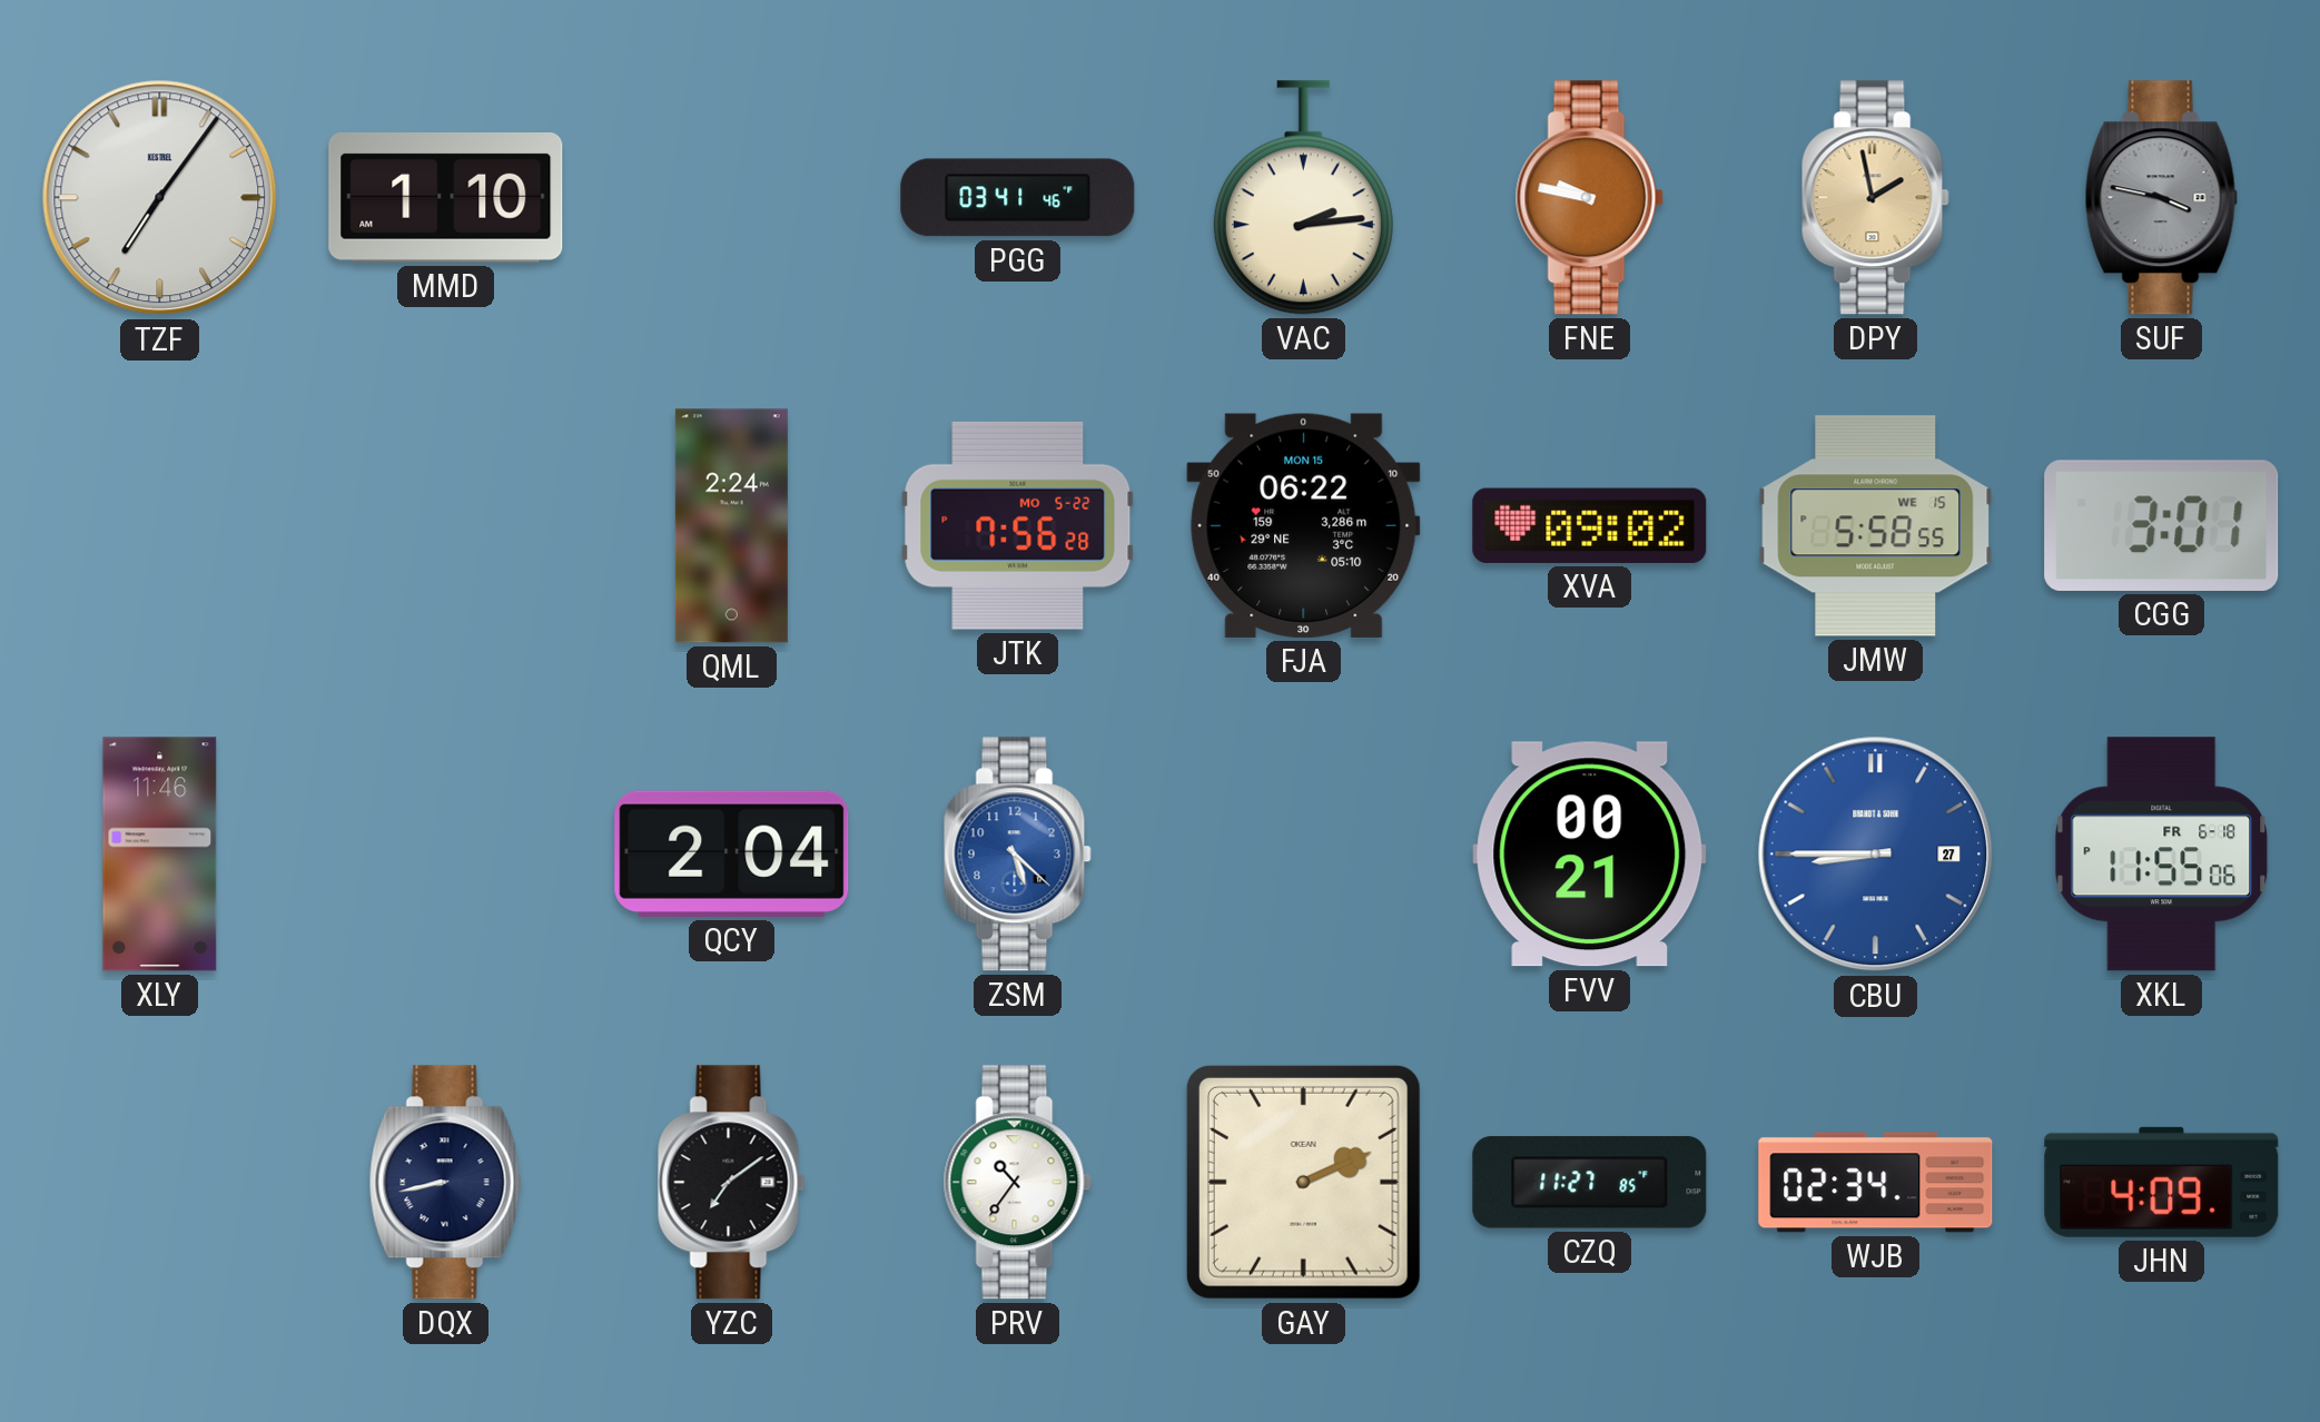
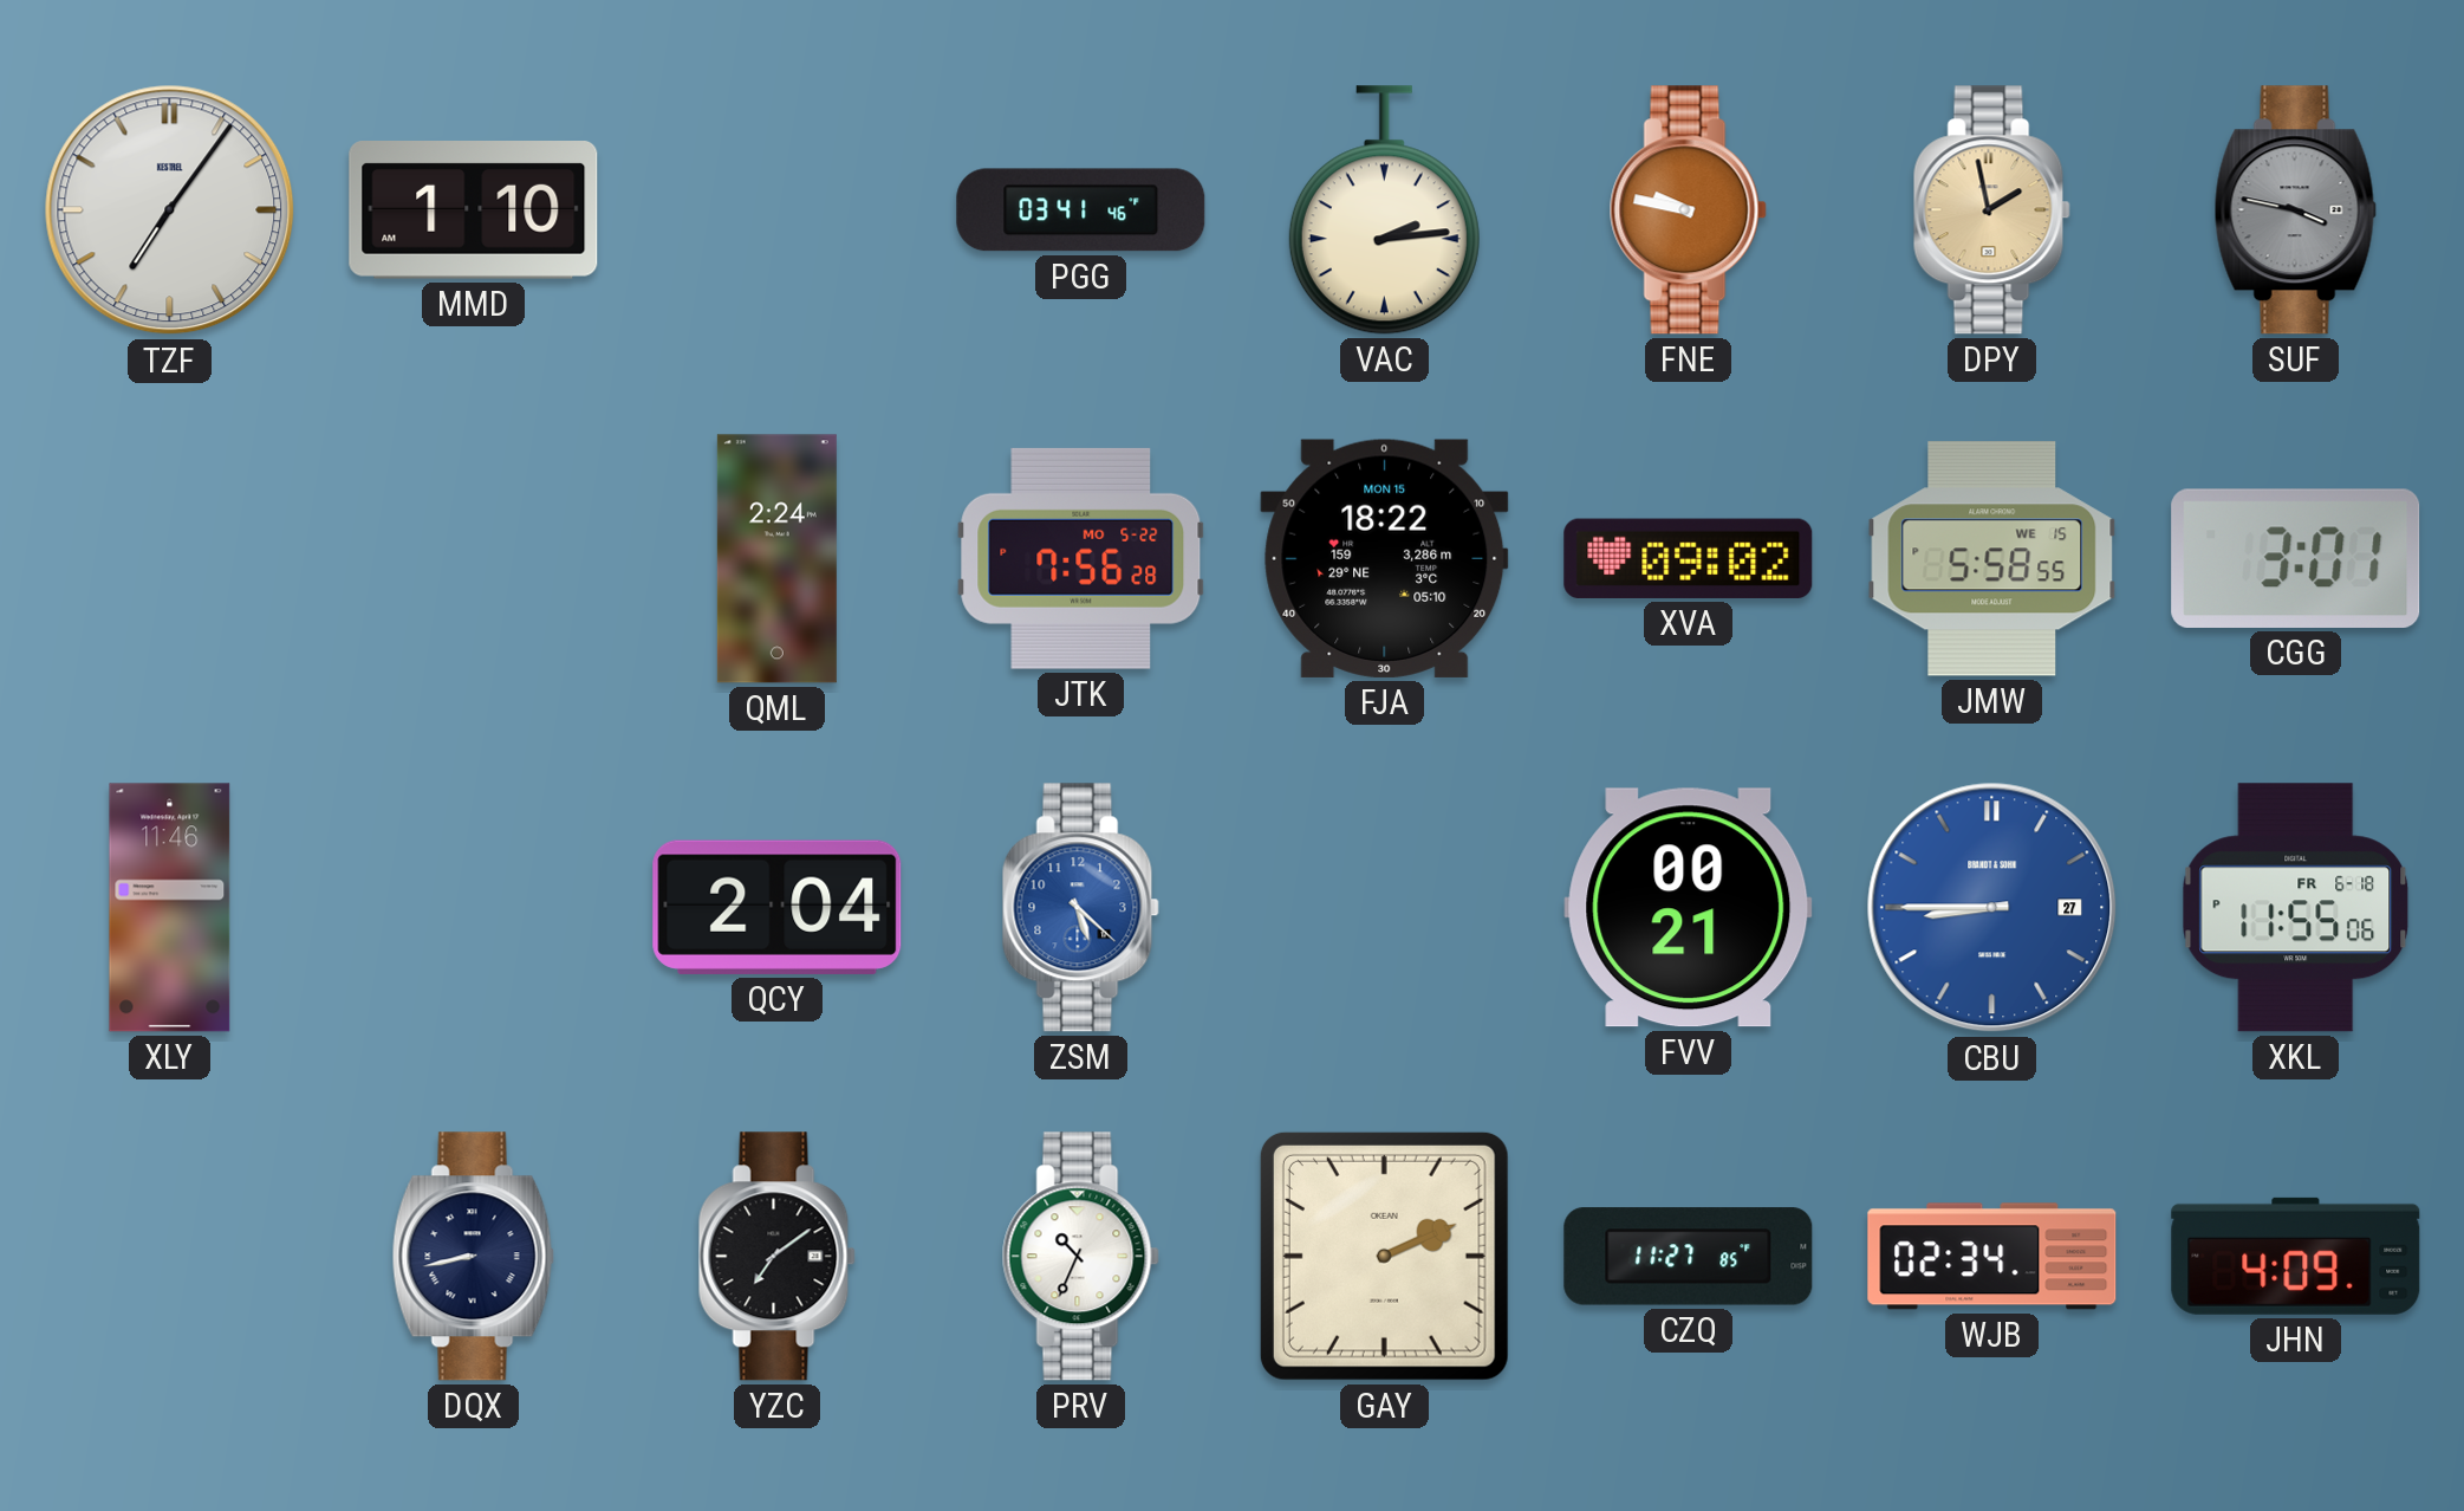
FJA: 06:22 -> 18:22 (1385, 558)
PRV: 10:36 -> 10:34 (1080, 1257)
